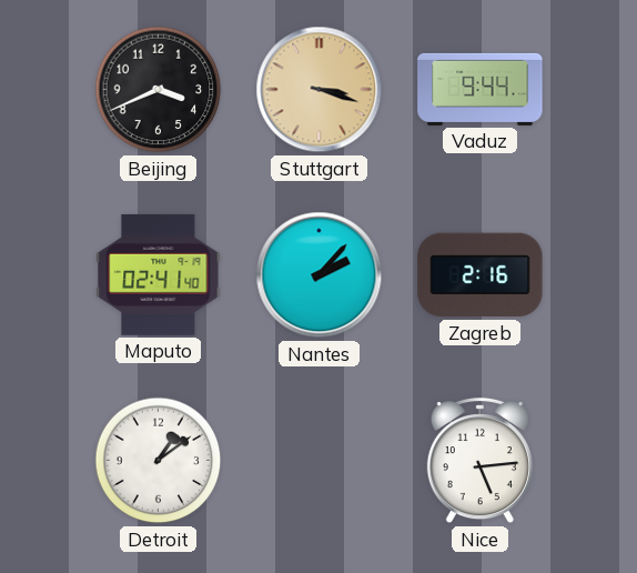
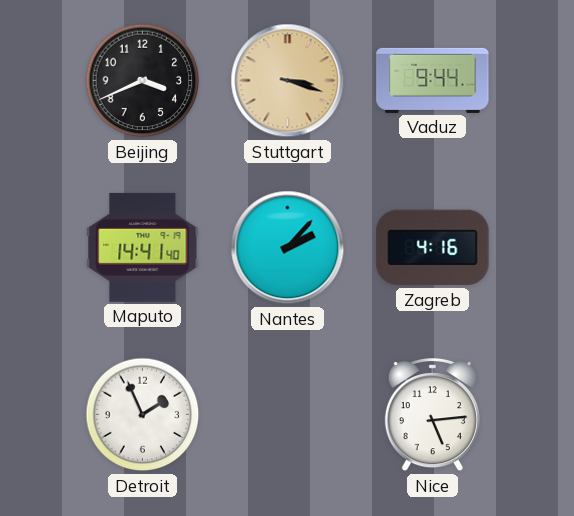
Maputo: 02:41 -> 14:41 (143, 247)
Zagreb: 2:16 -> 4:16 (433, 248)
Detroit: 1:09 -> 1:56 (143, 415)
